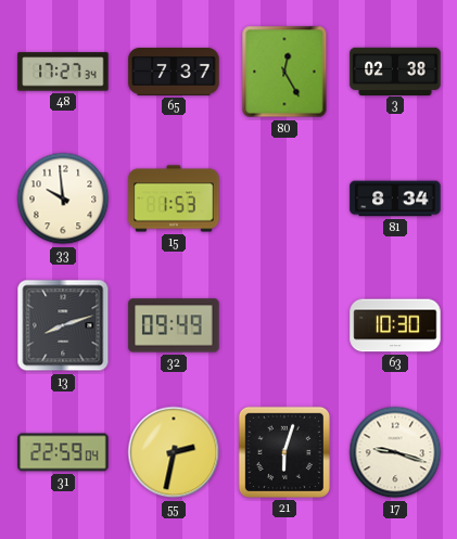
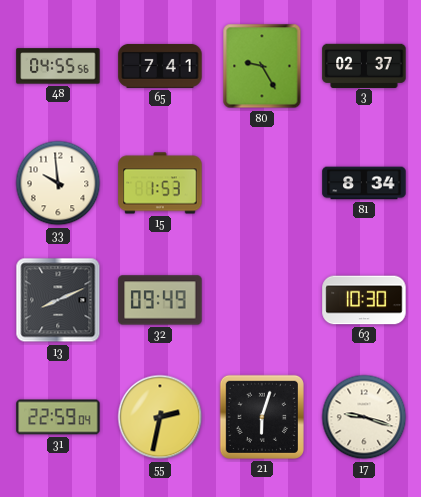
48: 17:27 -> 04:55 (58, 66)
65: 7:37 -> 7:41 (160, 66)
80: 12:25 -> 9:25 (262, 66)
3: 02:38 -> 02:37 (364, 65)
13: 8:12 -> 8:11 (58, 300)
